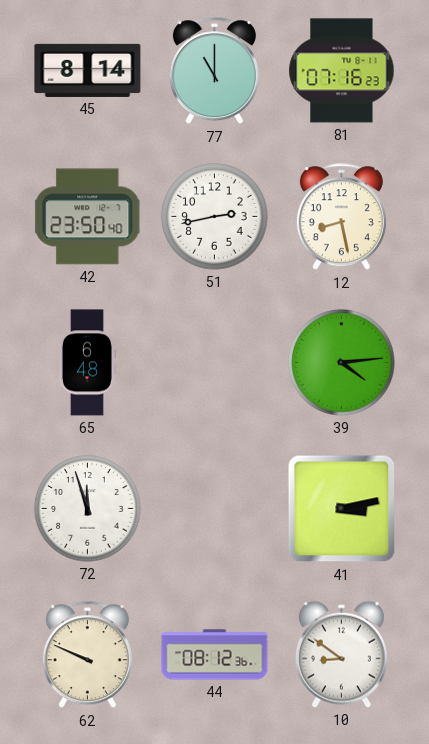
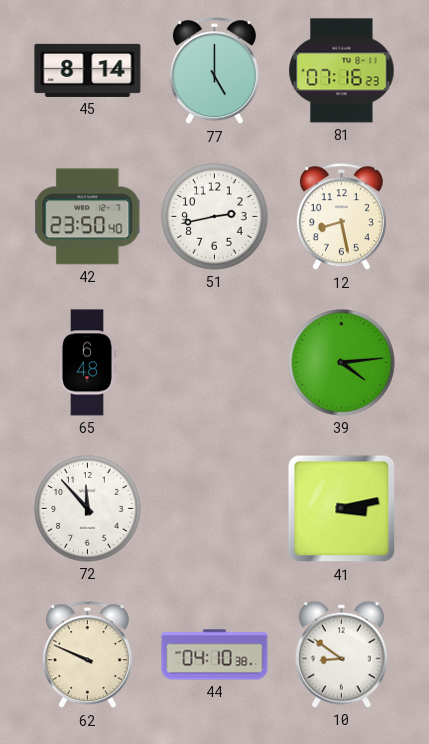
77: 11:00 -> 5:00 (214, 71)
72: 11:57 -> 11:53 (88, 509)
44: 08:12 -> 04:10 (215, 655)
